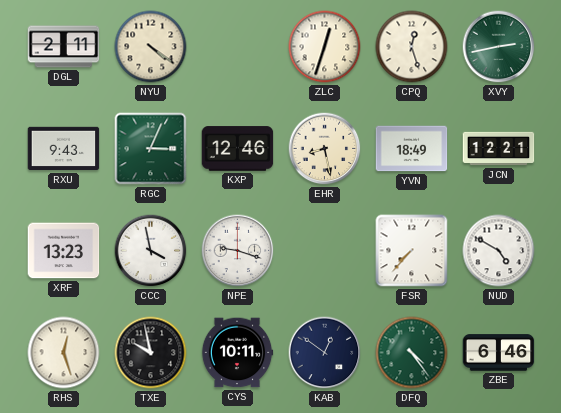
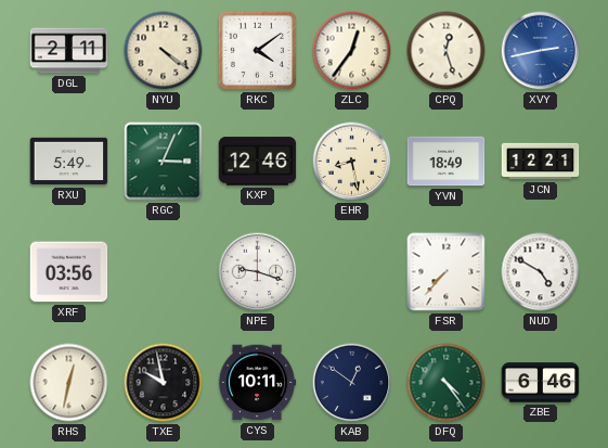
RKC: none -> 4:09 (257, 50)
ZLC: 12:33 -> 12:36 (352, 51)
XVY dial: green -> blue (541, 51)
RXU: 9:43 -> 5:49 (69, 162)
XRF: 13:23 -> 03:56 (69, 272)
CCC: 3:58 -> none (151, 251)
RHS: 12:27 -> 12:32 (69, 383)
